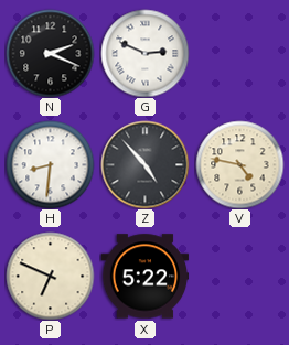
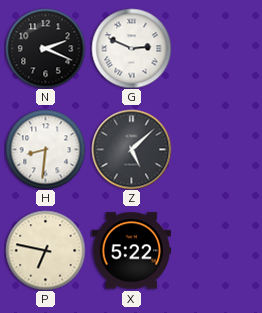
Z: 4:53 -> 5:08 (131, 149)
V: 4:47 -> none (239, 164)
P: 6:49 -> 6:47 (45, 250)
